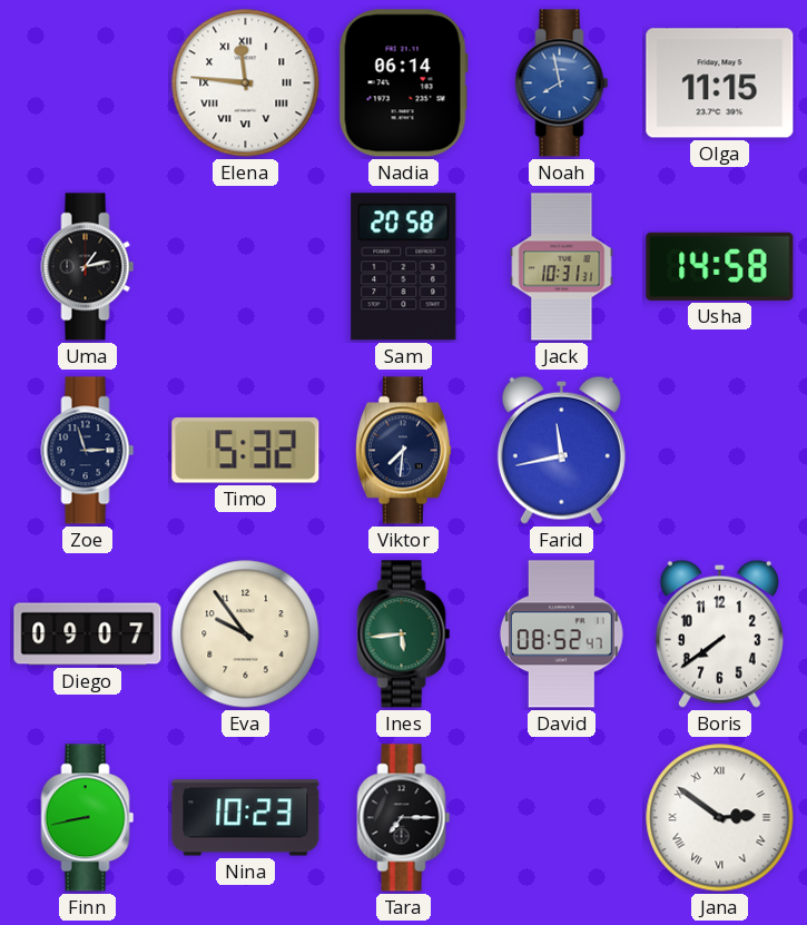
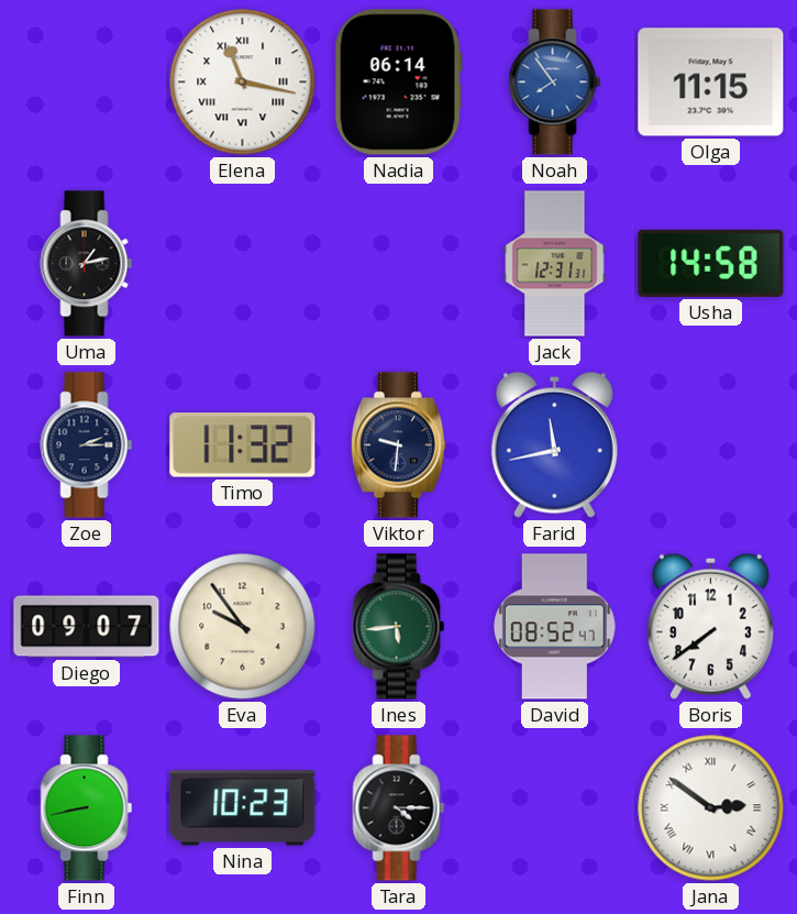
Elena: 11:46 -> 11:17 (243, 82)
Noah: 7:58 -> 7:54 (555, 82)
Sam: 20:58 -> none (404, 267)
Jack: 10:31 -> 12:31 (555, 264)
Zoe: 2:57 -> 2:15 (87, 445)
Timo: 5:32 -> 11:32 (243, 445)
Viktor: 7:31 -> 9:31 (398, 445)
Tara: 7:15 -> 4:15 (399, 808)
